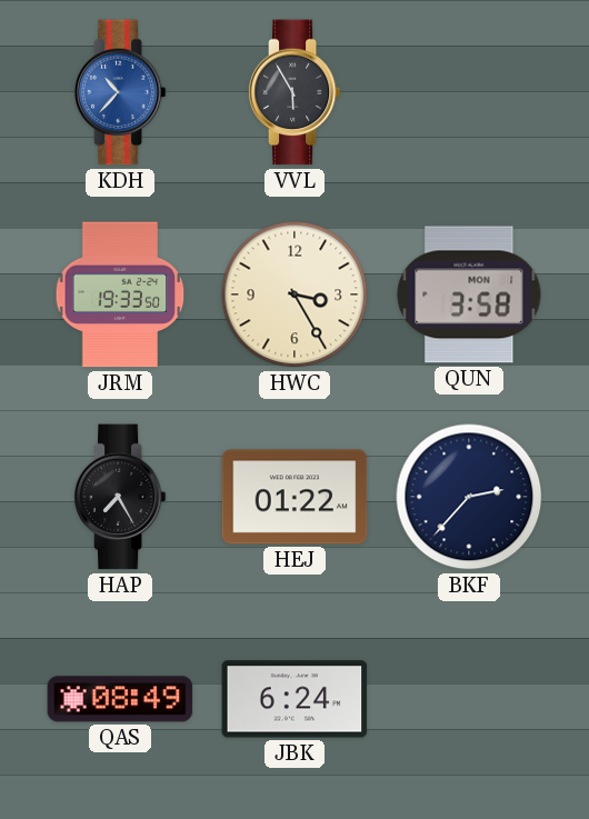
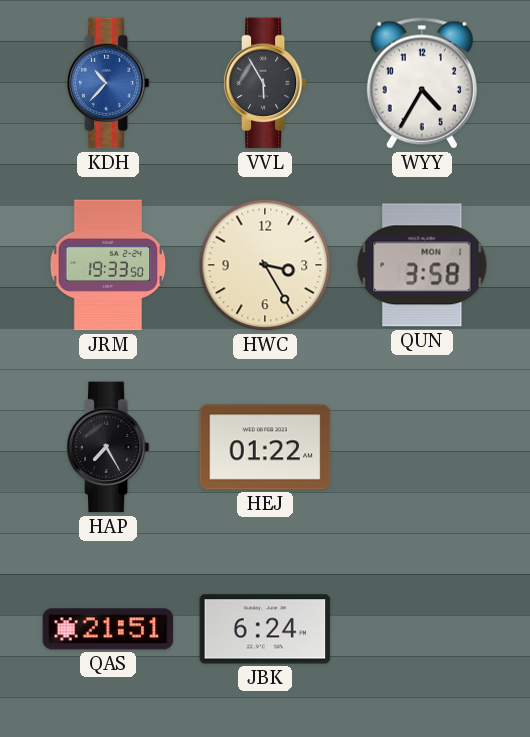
WYY: none -> 4:35 (422, 83)
BKF: 2:37 -> none (469, 497)
QAS: 08:49 -> 21:51 (108, 629)
